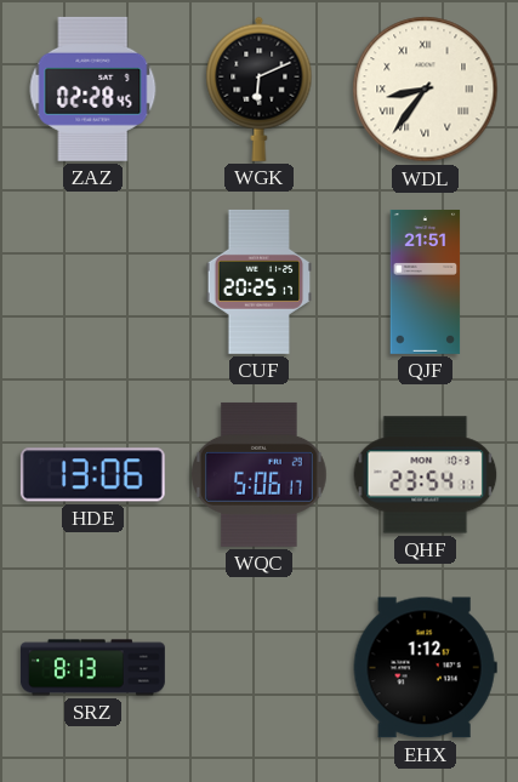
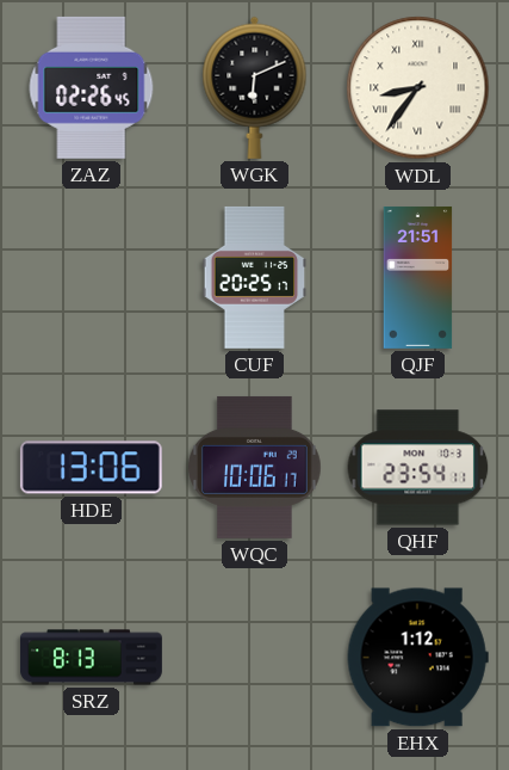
ZAZ: 02:28 -> 02:26 (92, 87)
WQC: 5:06 -> 10:06 (255, 467)
